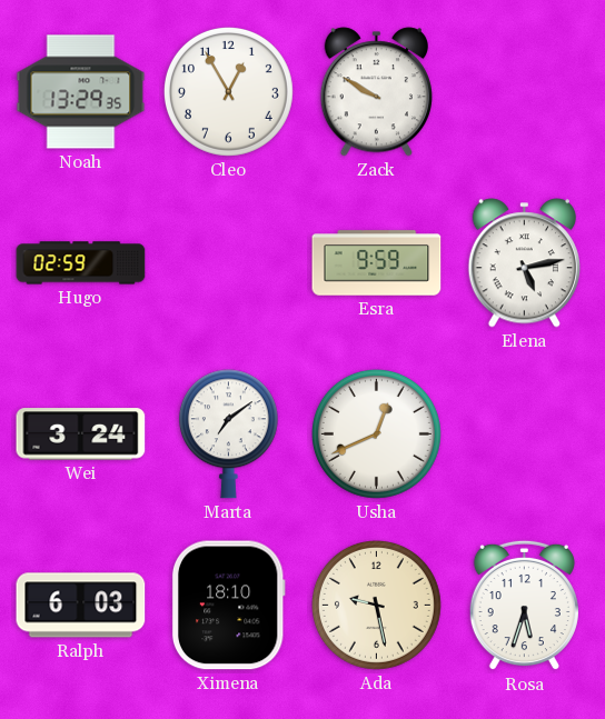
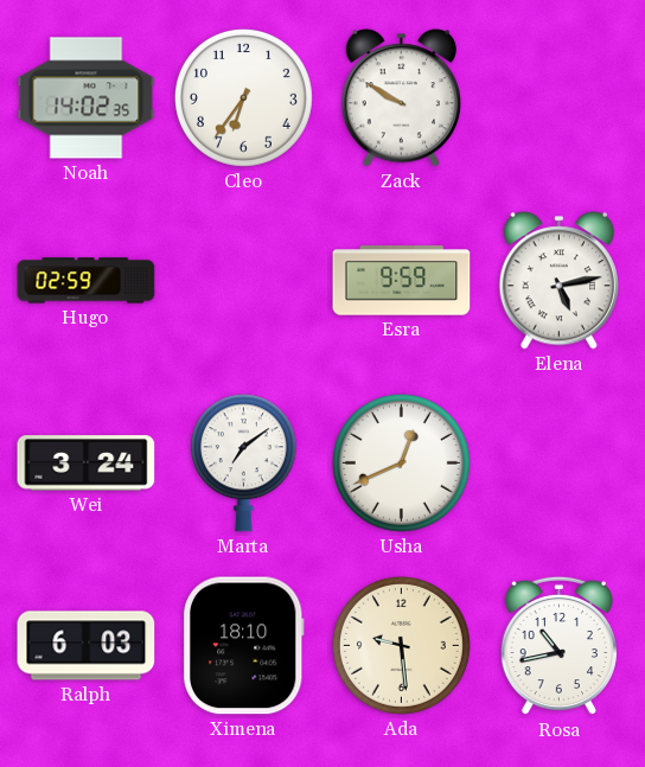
Noah: 13:29 -> 14:02 (87, 98)
Cleo: 12:55 -> 6:36 (243, 97)
Ada: 9:28 -> 9:29 (401, 645)
Rosa: 5:33 -> 10:43 (558, 646)
